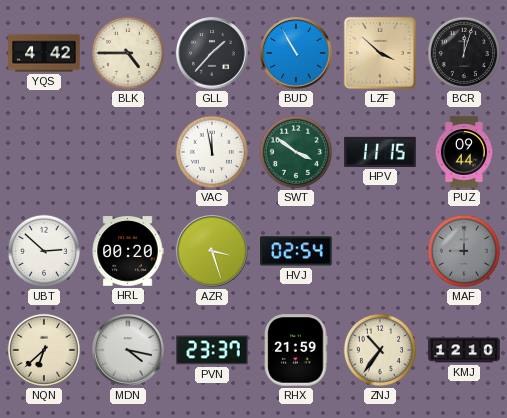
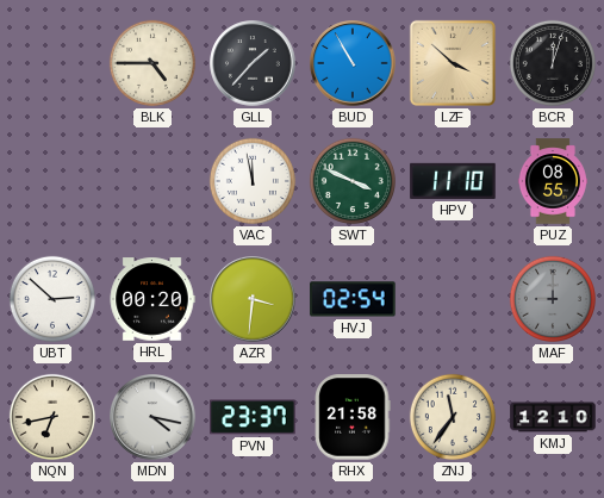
YQS: 4:42 -> none (44, 53)
SWT: 3:51 -> 3:49 (353, 181)
HPV: 11:15 -> 11:10 (453, 181)
PUZ: 09:44 -> 08:55 (552, 181)
AZR: 3:27 -> 3:31 (253, 299)
NQN: 6:38 -> 6:43 (52, 417)
RHX: 21:59 -> 21:58 (353, 417)
ZNJ: 10:36 -> 11:36 (453, 417)
